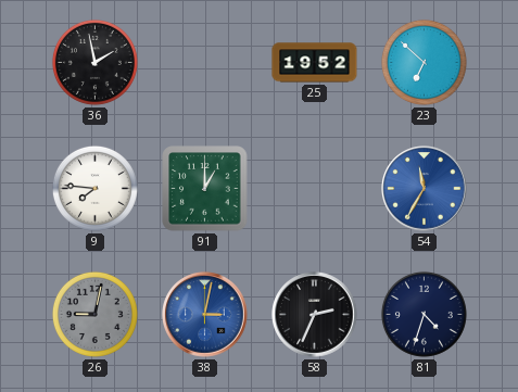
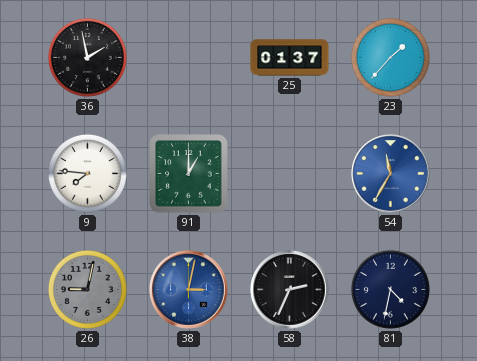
25: 19:52 -> 01:37 (290, 58)
23: 6:52 -> 1:37 (390, 57)
81: 4:33 -> 4:32 (390, 289)
